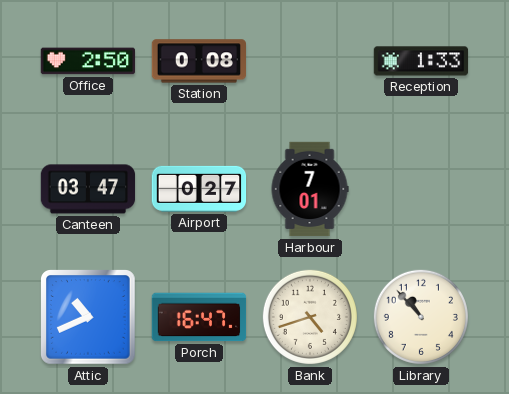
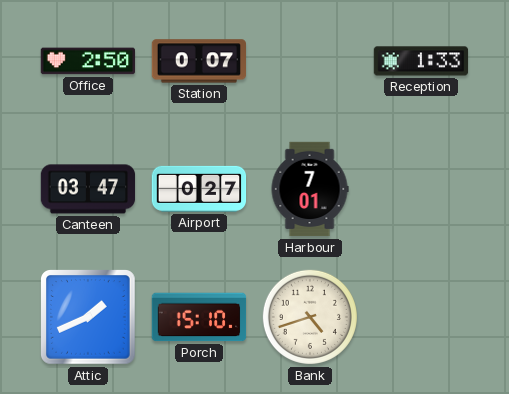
Station: 0:08 -> 0:07 (198, 61)
Attic: 10:41 -> 1:41 (89, 318)
Porch: 16:47 -> 15:10 (199, 317)
Library: 10:53 -> none (421, 317)
